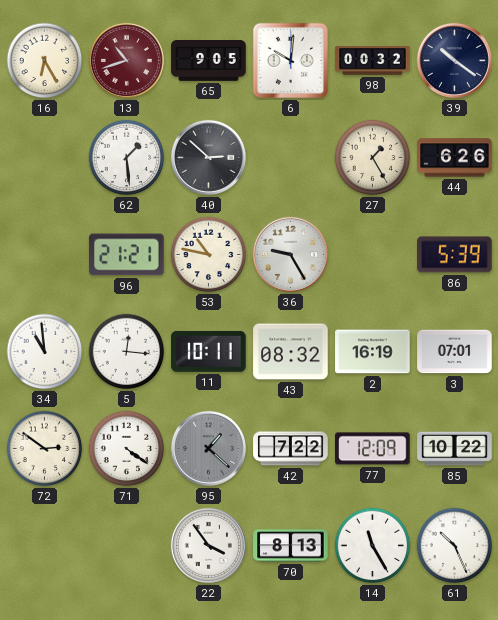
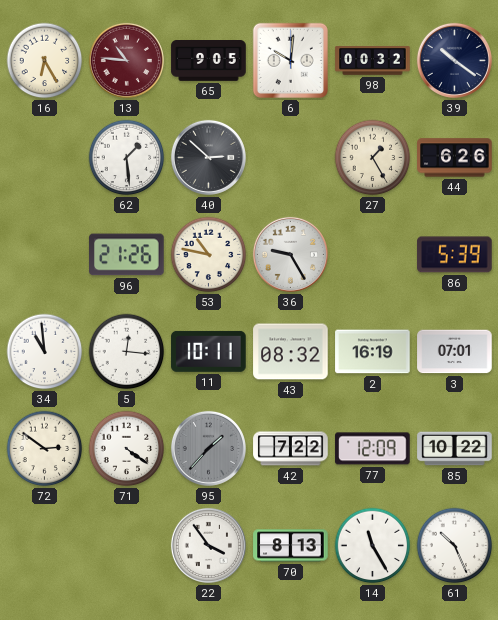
13: 10:42 -> 10:46 (126, 60)
96: 21:21 -> 21:26 (127, 255)
95: 1:22 -> 1:37 (208, 448)
